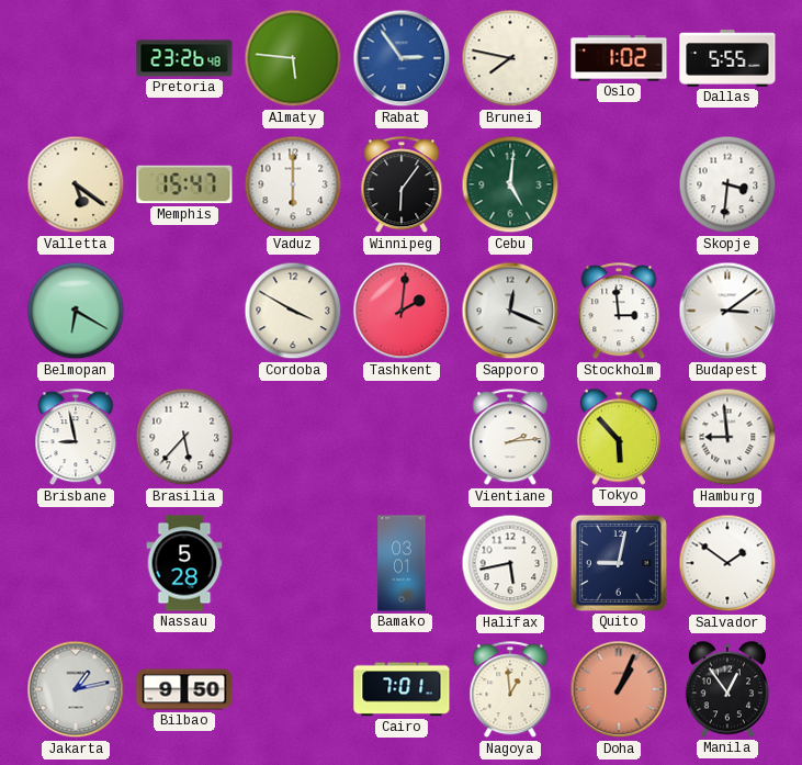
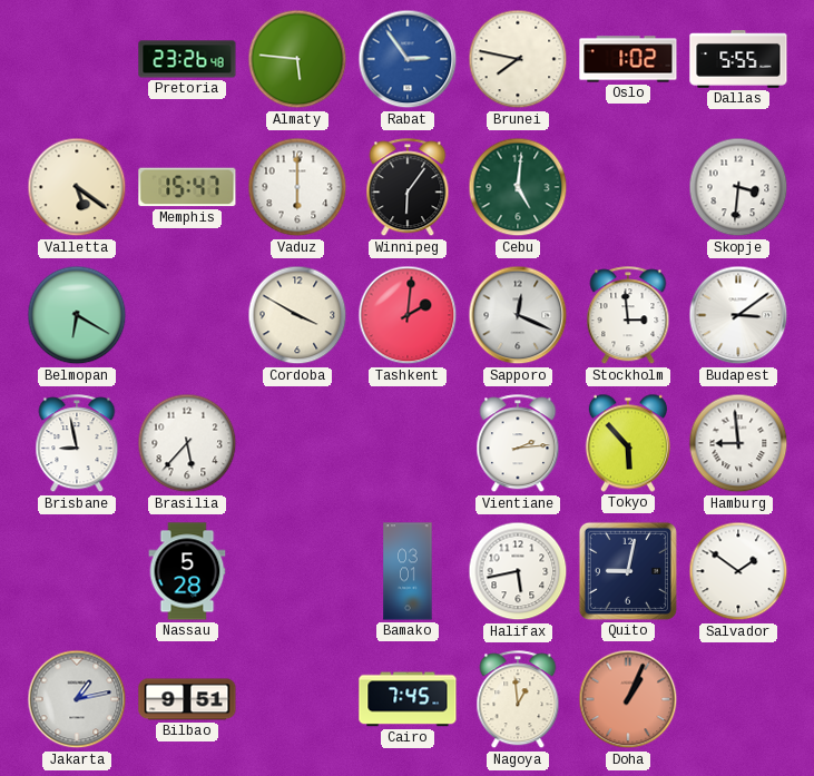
Bilbao: 9:50 -> 9:51 (187, 699)
Cairo: 7:01 -> 7:45 (408, 699)
Manila: 12:54 -> none (727, 689)
